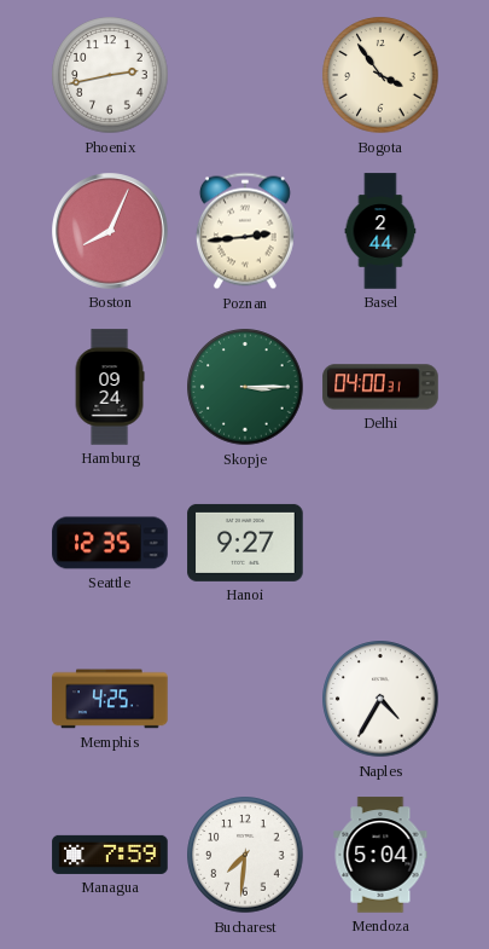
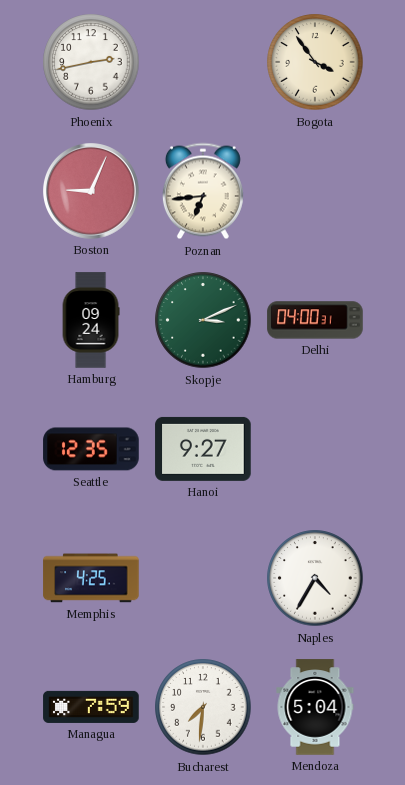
Boston: 8:04 -> 9:04 (92, 192)
Poznan: 2:44 -> 6:44 (203, 191)
Basel: 2:44 -> none (380, 231)
Skopje: 3:15 -> 3:11 (203, 320)
